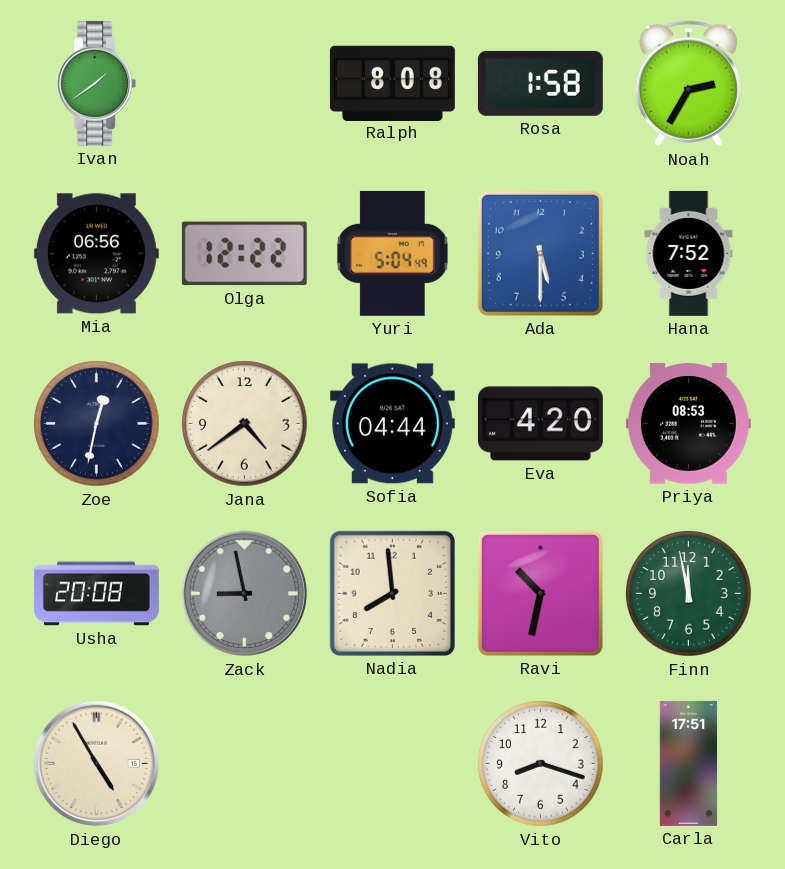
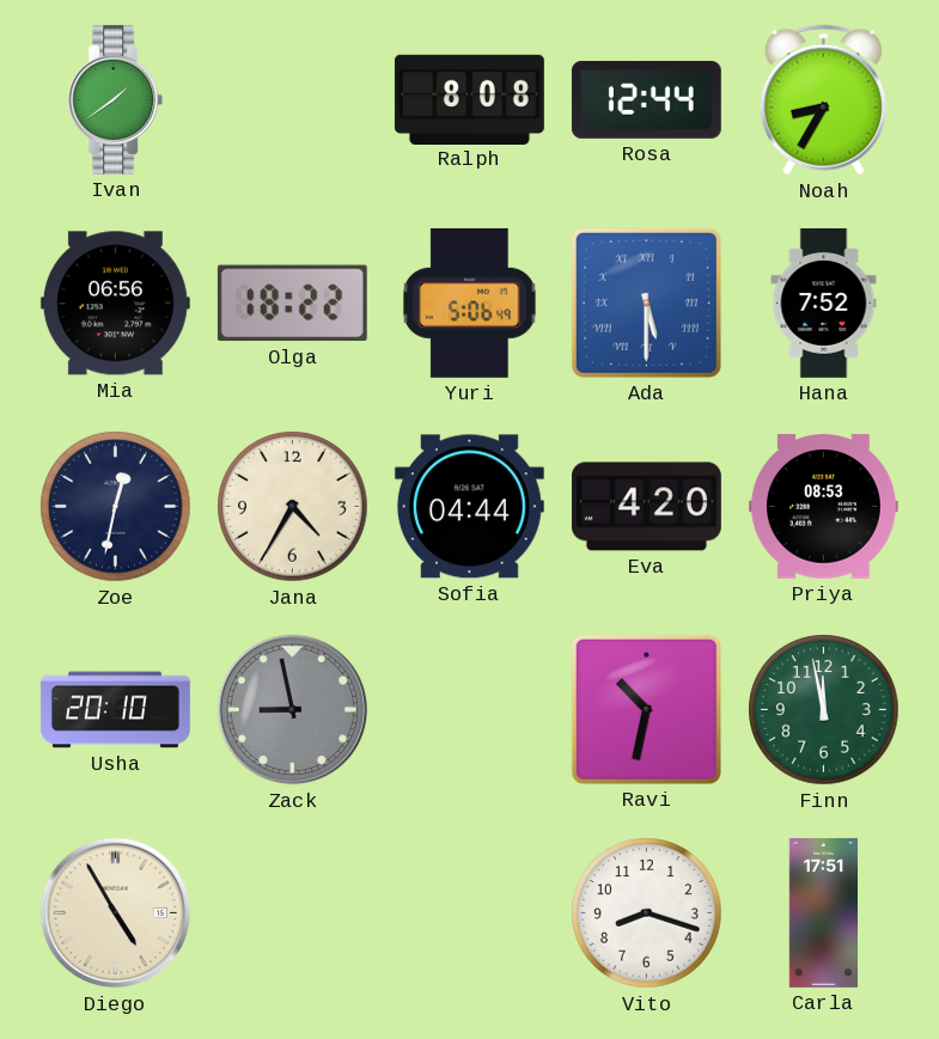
Rosa: 1:58 -> 12:44 (646, 99)
Noah: 2:35 -> 8:35 (823, 100)
Olga: 12:22 -> 18:22 (292, 304)
Yuri: 5:04 -> 5:06 (469, 302)
Ada numerals: Arabic -> Roman (646, 302)
Jana: 4:39 -> 4:35 (293, 507)
Usha: 20:08 -> 20:10 (115, 710)
Nadia: 7:59 -> none (392, 593)
